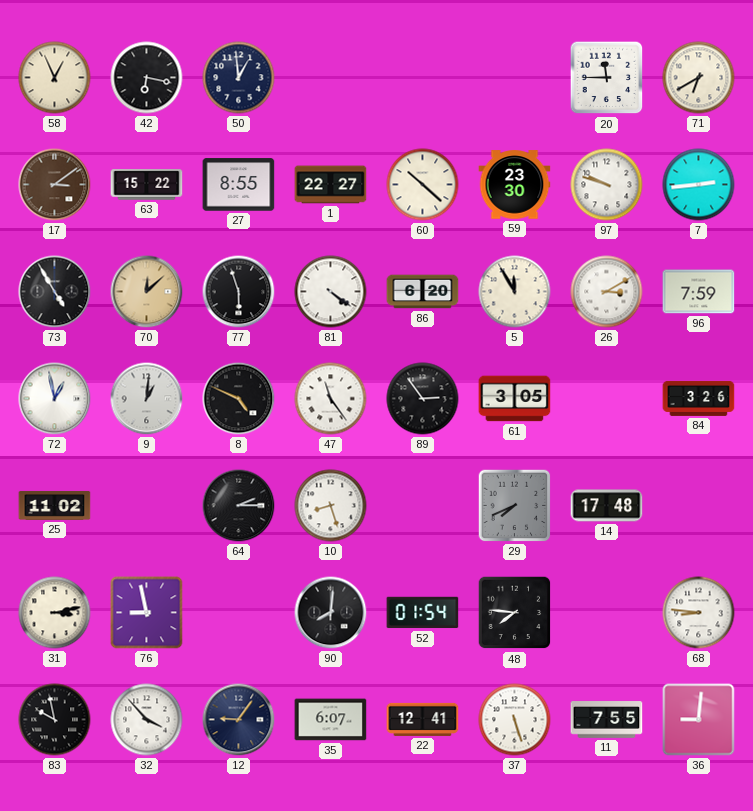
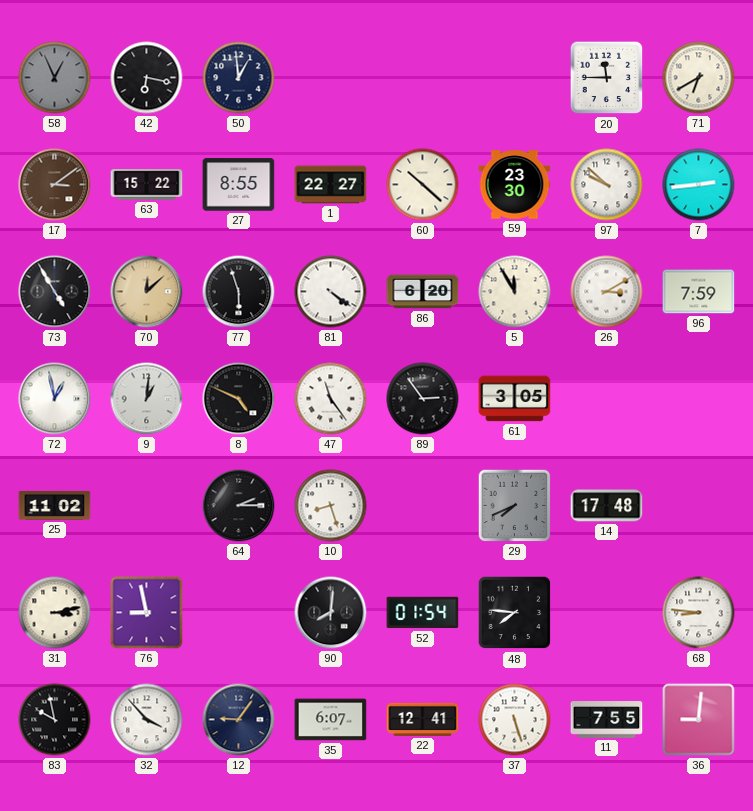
58 dial: cream -> grey (55, 78)
97: 9:48 -> 9:52 (607, 185)
84: 3:26 -> none (699, 398)
